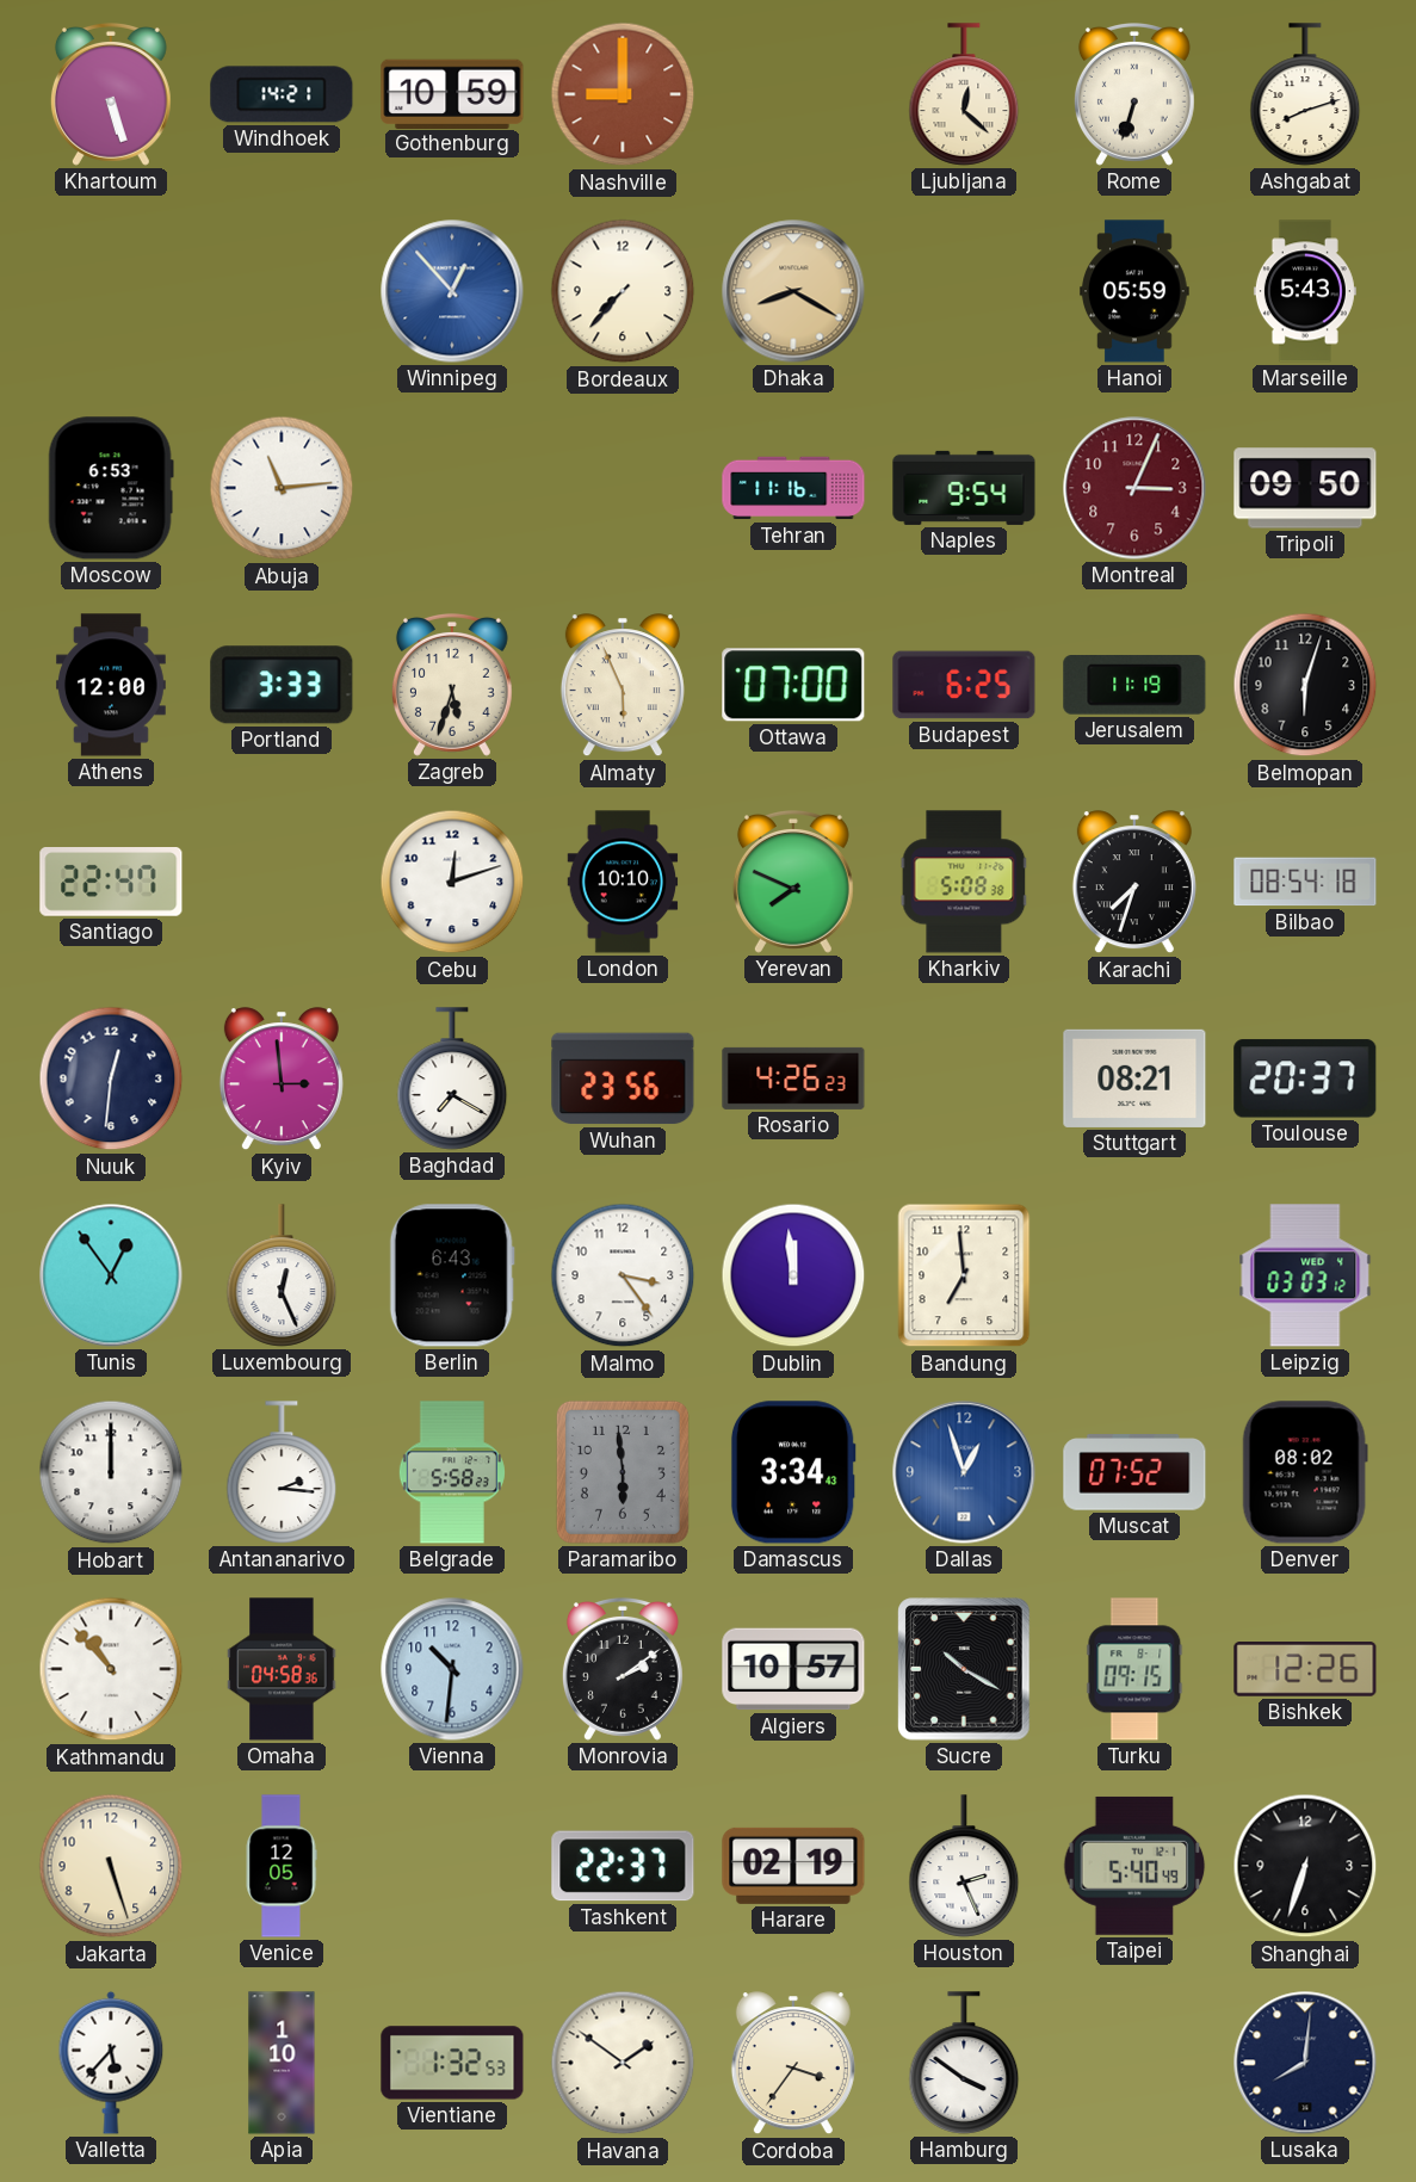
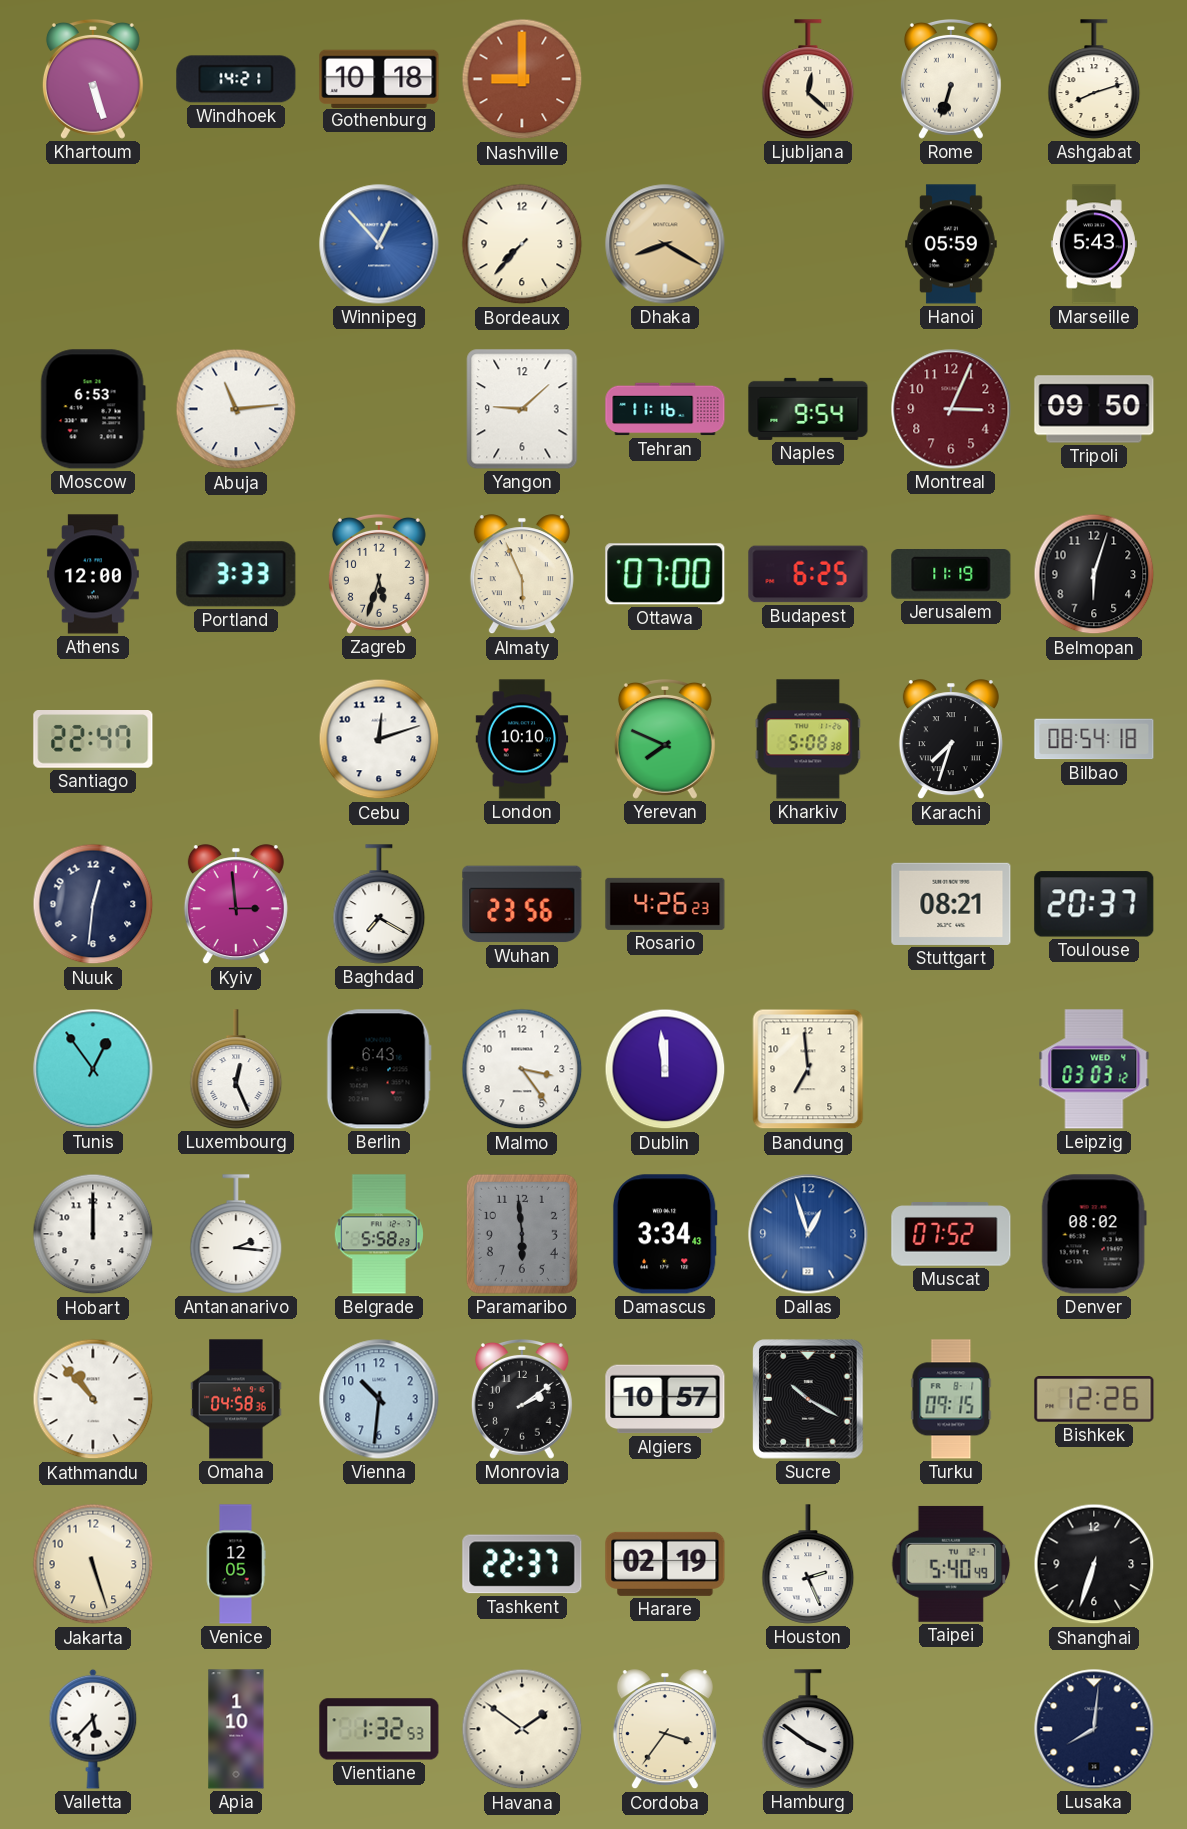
Gothenburg: 10:59 -> 10:18 (379, 78)
Yangon: none -> 9:08 (522, 409)
